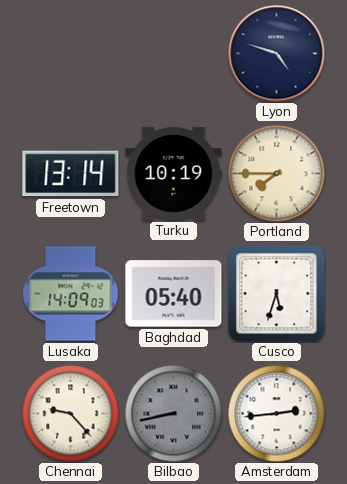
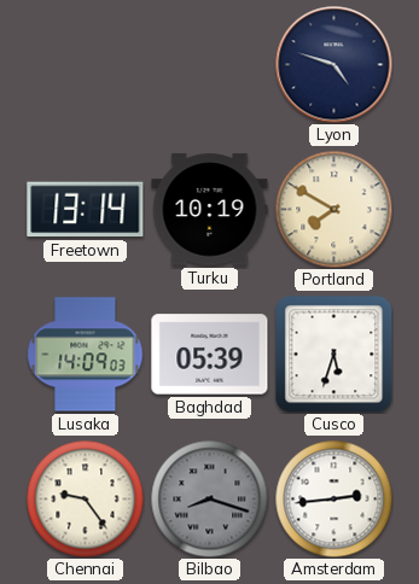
Portland: 7:45 -> 7:50 (333, 209)
Baghdad: 05:40 -> 05:39 (210, 355)
Chennai: 9:23 -> 9:24 (85, 498)
Bilbao: 8:43 -> 8:18 (209, 498)
